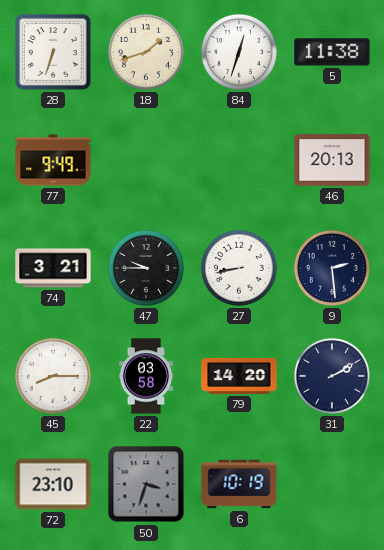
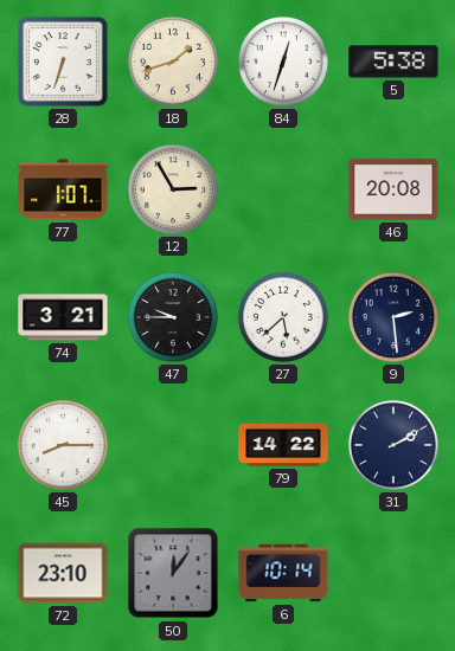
5: 11:38 -> 5:38 (393, 62)
77: 9:49 -> 1:07 (63, 189)
12: none -> 2:55 (173, 189)
46: 20:13 -> 20:08 (393, 189)
27: 8:43 -> 5:38 (283, 317)
22: 03:58 -> none (146, 376)
79: 14:20 -> 14:22 (283, 445)
50: 3:33 -> 12:06 (173, 573)
6: 10:19 -> 10:14 (283, 573)
